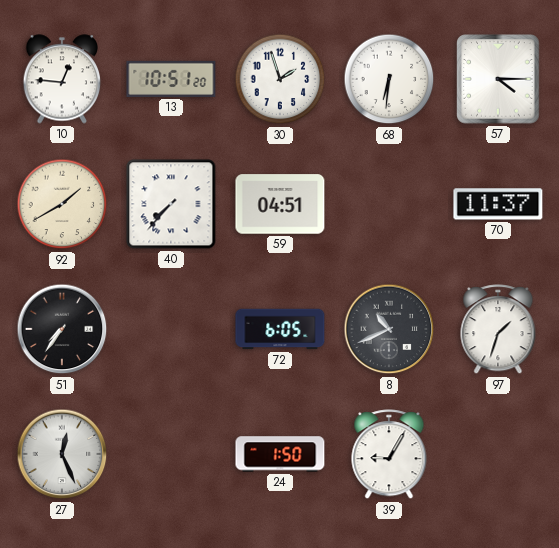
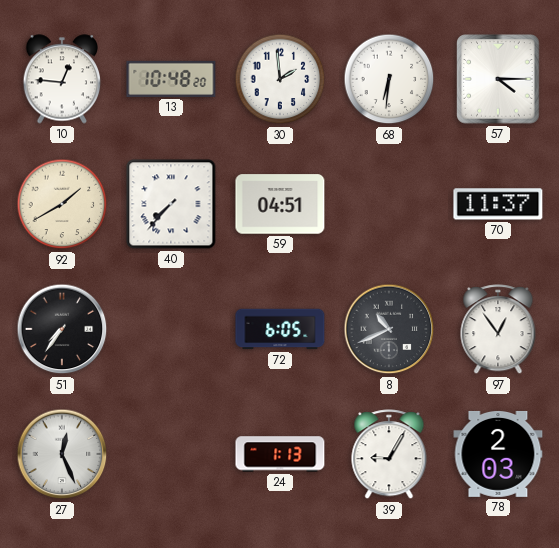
13: 10:51 -> 10:48 (171, 79)
30: 1:57 -> 1:59 (280, 79)
97: 1:33 -> 12:54 (498, 330)
24: 1:50 -> 1:13 (280, 454)
78: none -> 2:03 (498, 454)
